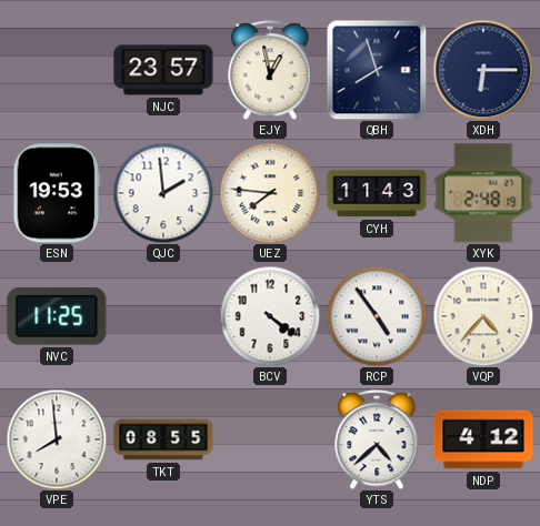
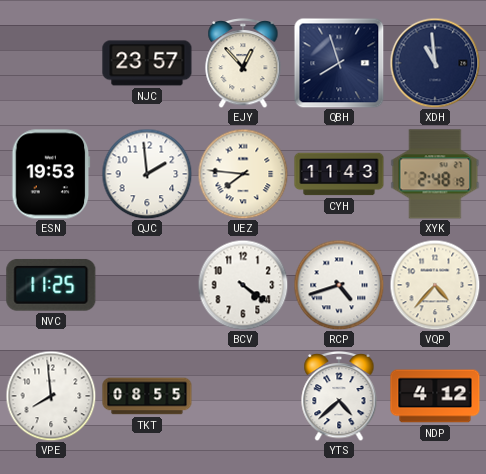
EJY: 12:58 -> 12:53 (243, 63)
XDH: 6:15 -> 10:59 (435, 63)
RCP: 4:54 -> 4:42 (339, 285)
